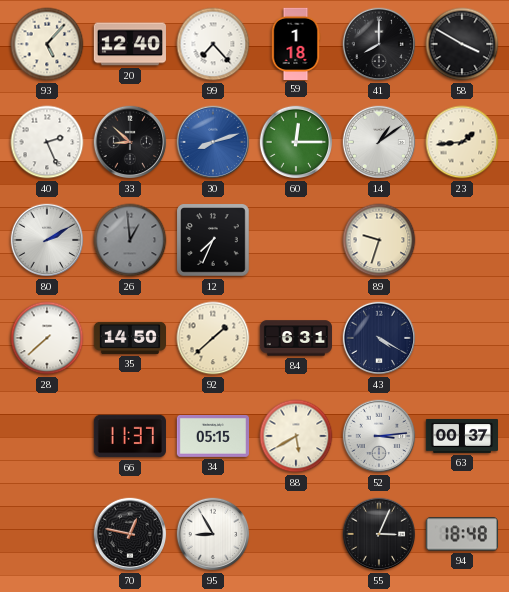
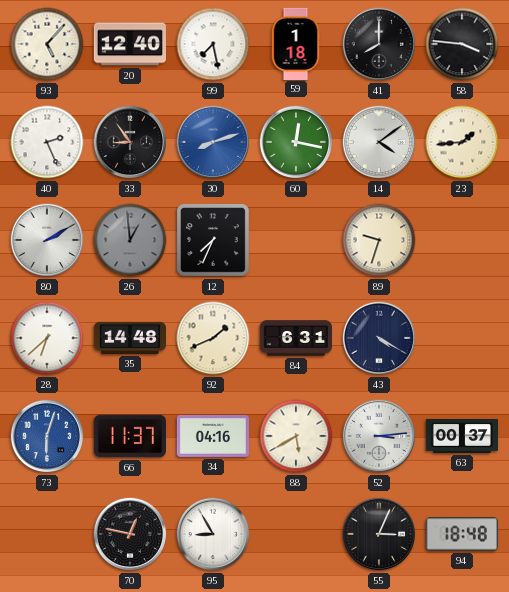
99: 7:23 -> 7:28 (213, 44)
58: 3:50 -> 3:46 (462, 44)
33: 8:52 -> 8:54 (130, 142)
60: 12:15 -> 12:17 (296, 142)
14: 1:09 -> 4:09 (379, 142)
28: 7:38 -> 6:38 (47, 338)
35: 14:50 -> 14:48 (129, 338)
92: 1:38 -> 1:41 (213, 338)
73: none -> 6:03 (47, 436)
34: 05:15 -> 04:16 (212, 436)
